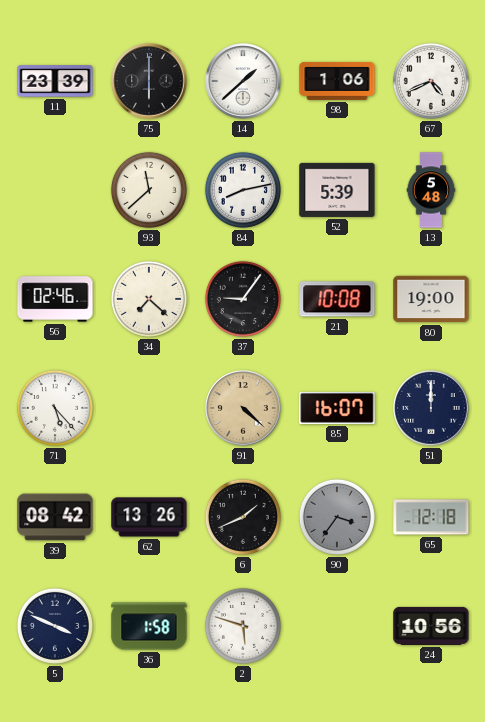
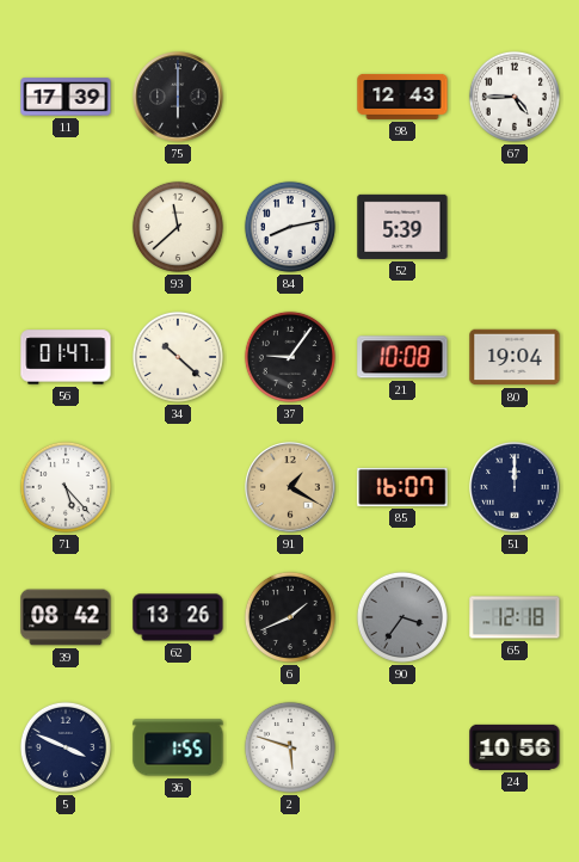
11: 23:39 -> 17:39 (66, 97)
14: 1:38 -> none (243, 81)
98: 1:06 -> 12:43 (402, 97)
67: 4:41 -> 4:45 (515, 97)
13: 5:48 -> none (431, 190)
56: 02:46 -> 01:47 (66, 357)
34: 7:22 -> 10:22 (178, 357)
80: 19:00 -> 19:04 (515, 357)
91: 4:22 -> 1:20 (290, 487)
36: 1:58 -> 1:55 (178, 747)
